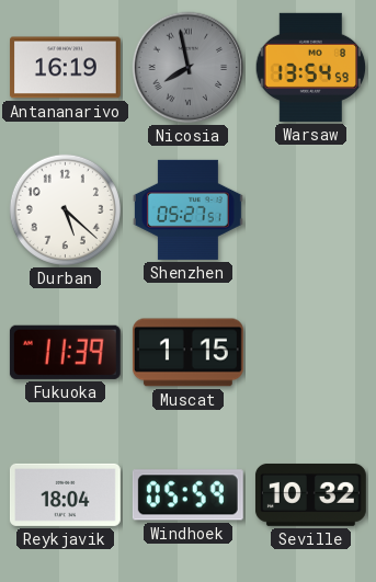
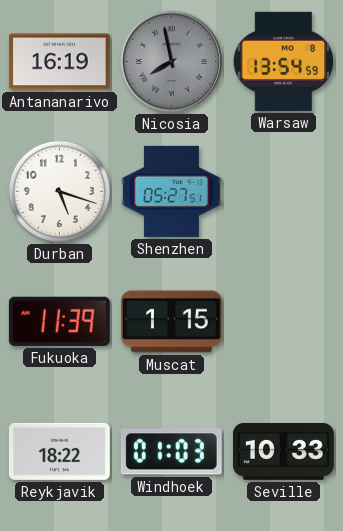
Durban: 5:22 -> 5:18 (59, 191)
Reykjavik: 18:04 -> 18:22 (59, 451)
Windhoek: 05:59 -> 01:03 (171, 452)
Seville: 10:32 -> 10:33 (283, 451)
